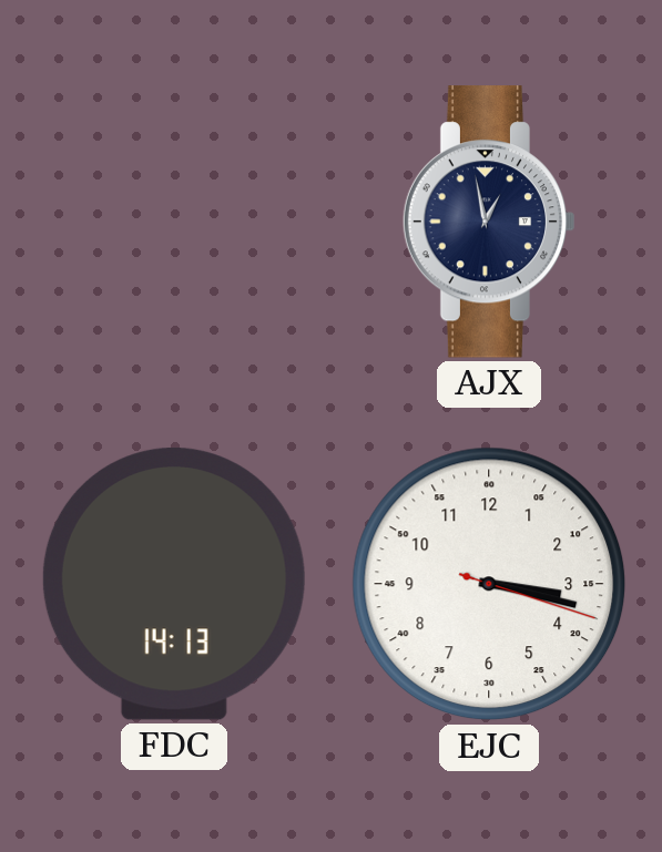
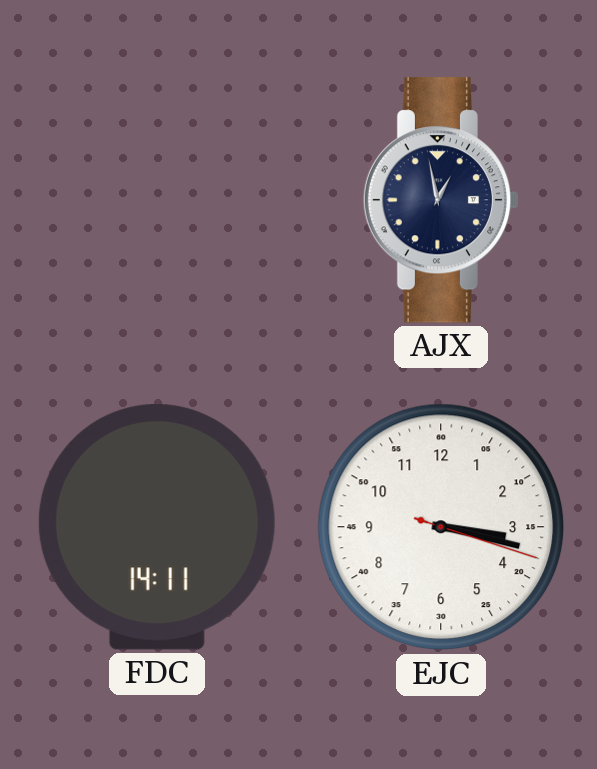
FDC: 14:13 -> 14:11 (157, 527)
